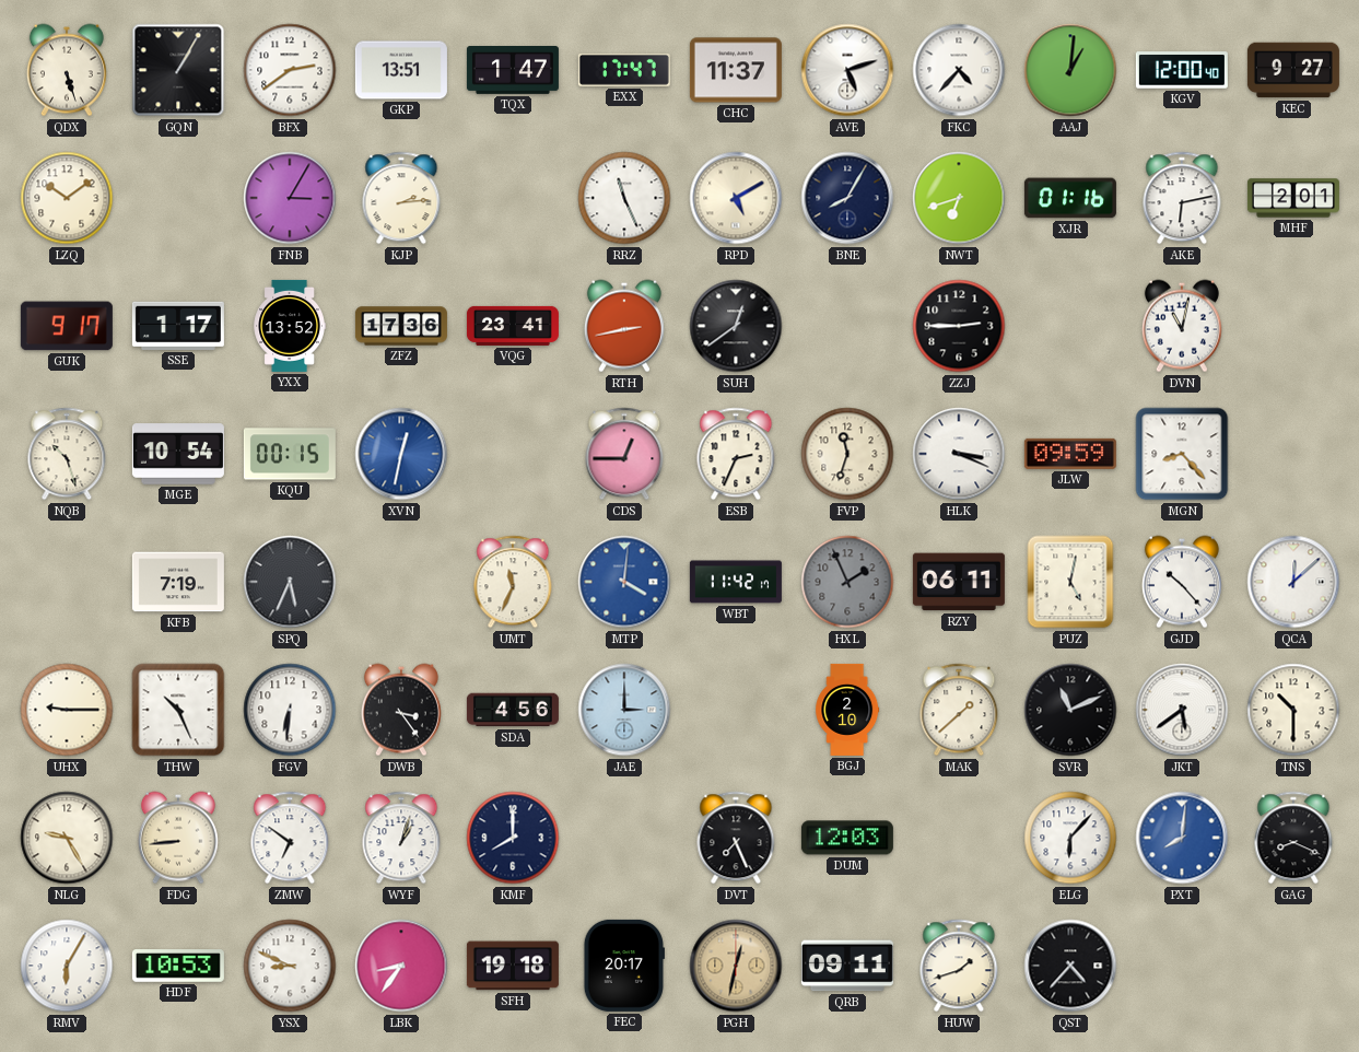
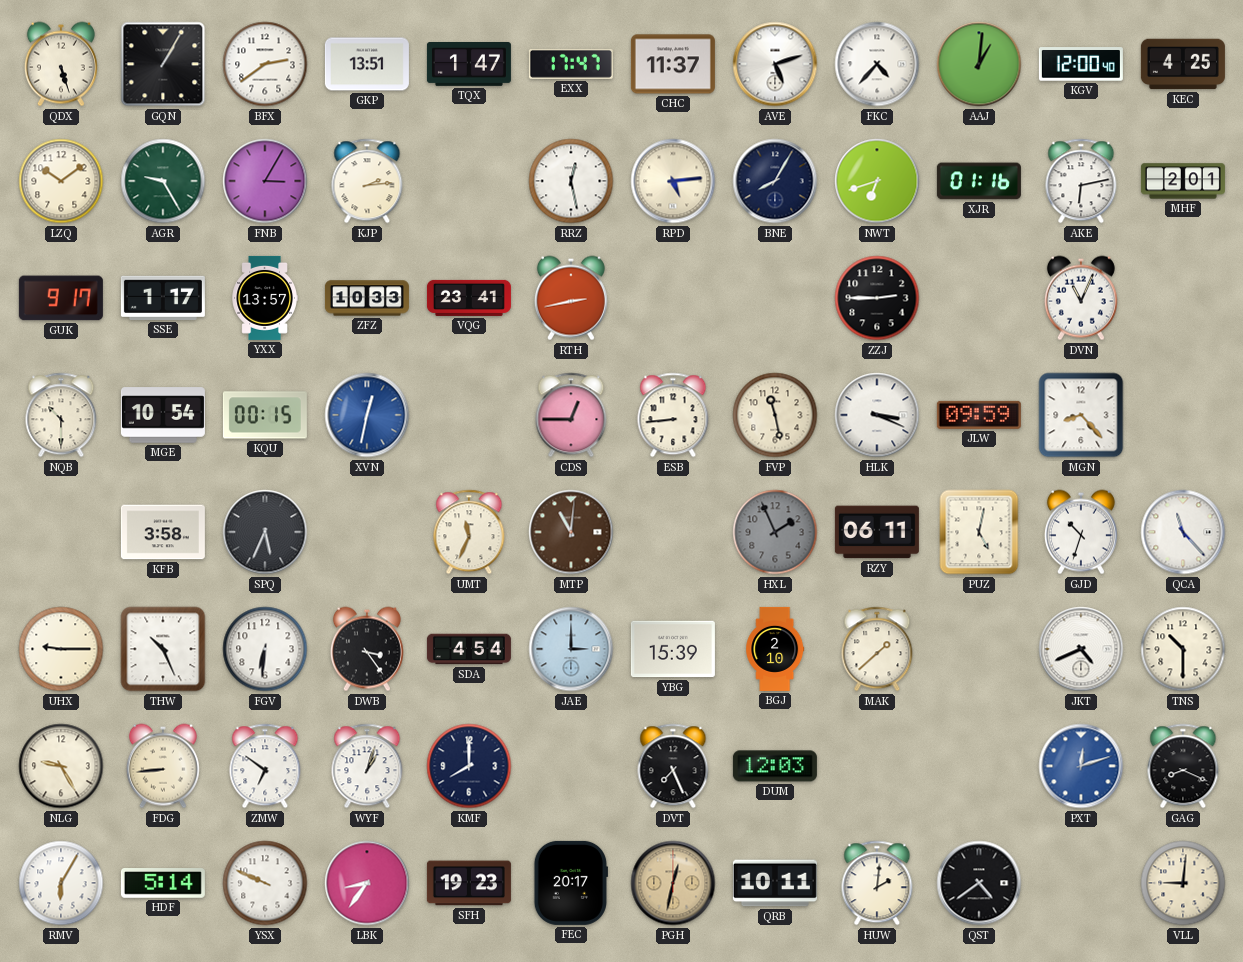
KEC: 9:27 -> 4:25 (1183, 64)
AGR: none -> 9:25 (163, 181)
RRZ: 11:26 -> 12:28 (571, 181)
RPD: 5:10 -> 5:14 (673, 181)
YXX: 13:52 -> 13:57 (265, 298)
ZFZ: 17:36 -> 10:33 (367, 298)
SUH: 12:39 -> none (736, 326)
DVN: 11:02 -> 11:04 (1081, 298)
NQB: 10:27 -> 10:30 (61, 415)
ESB: 2:34 -> 8:44 (673, 415)
FVP: 11:33 -> 11:28 (775, 415)
KFB: 7:19 -> 3:58 (163, 532)
MTP: 4:01 -> 11:01 (571, 532)
MTP dial: blue -> brown (571, 532)
WBT: 11:42 -> none (736, 582)
GJD: 10:23 -> 10:33 (1081, 532)
QCA: 12:08 -> 11:23 (1183, 532)
SDA: 4:56 -> 4:54 (469, 649)
YBG: none -> 15:39 (673, 649)
SVR: 11:11 -> none (1070, 710)
JKT: 5:39 -> 4:41 (1081, 649)
ELG: 6:07 -> none (1070, 838)
PXT: 8:01 -> 12:12 (1081, 766)
HDF: 10:53 -> 5:14 (163, 883)
YSX: 8:49 -> 9:49 (265, 883)
SFH: 19:18 -> 19:23 (469, 883)
QRB: 09:11 -> 10:11 (775, 883)
HUW: 1:42 -> 2:01 (877, 883)
QST: 4:37 -> 4:39 (979, 883)
VLL: none -> 9:01 (1183, 883)
